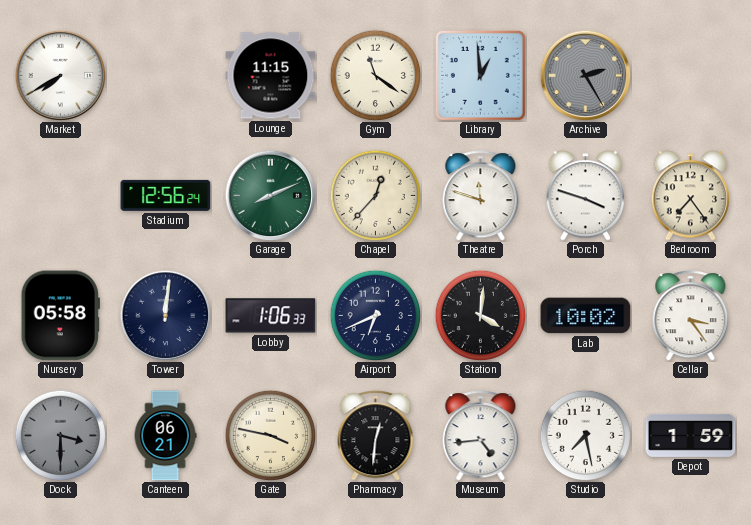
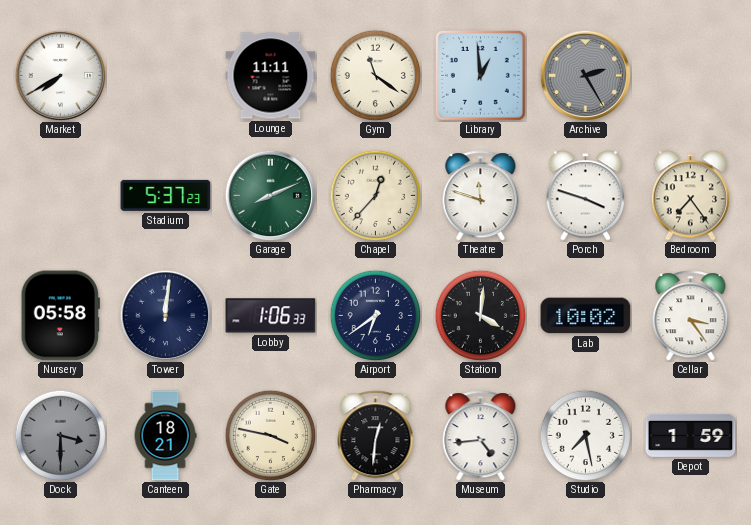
Lounge: 11:15 -> 11:11 (271, 76)
Stadium: 12:56 -> 5:37 (166, 195)
Airport: 6:41 -> 6:39 (375, 315)
Canteen: 06:21 -> 18:21 (165, 436)
